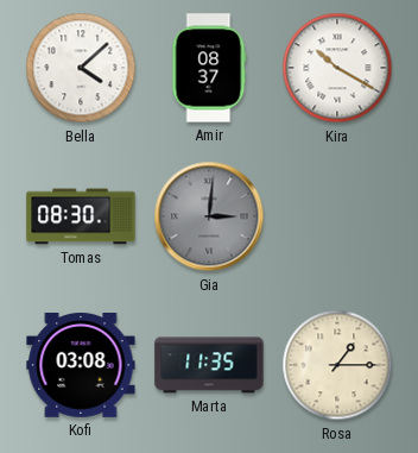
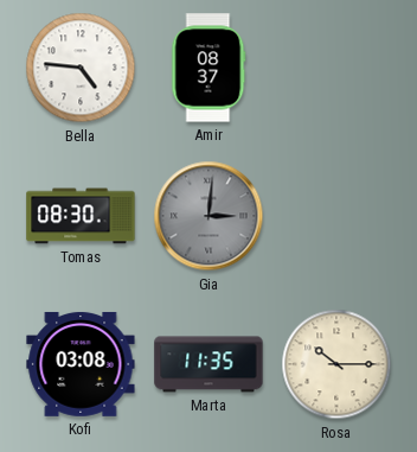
Bella: 4:08 -> 4:46 (81, 68)
Kira: 10:20 -> none (337, 68)
Rosa: 1:15 -> 10:15 (336, 364)
